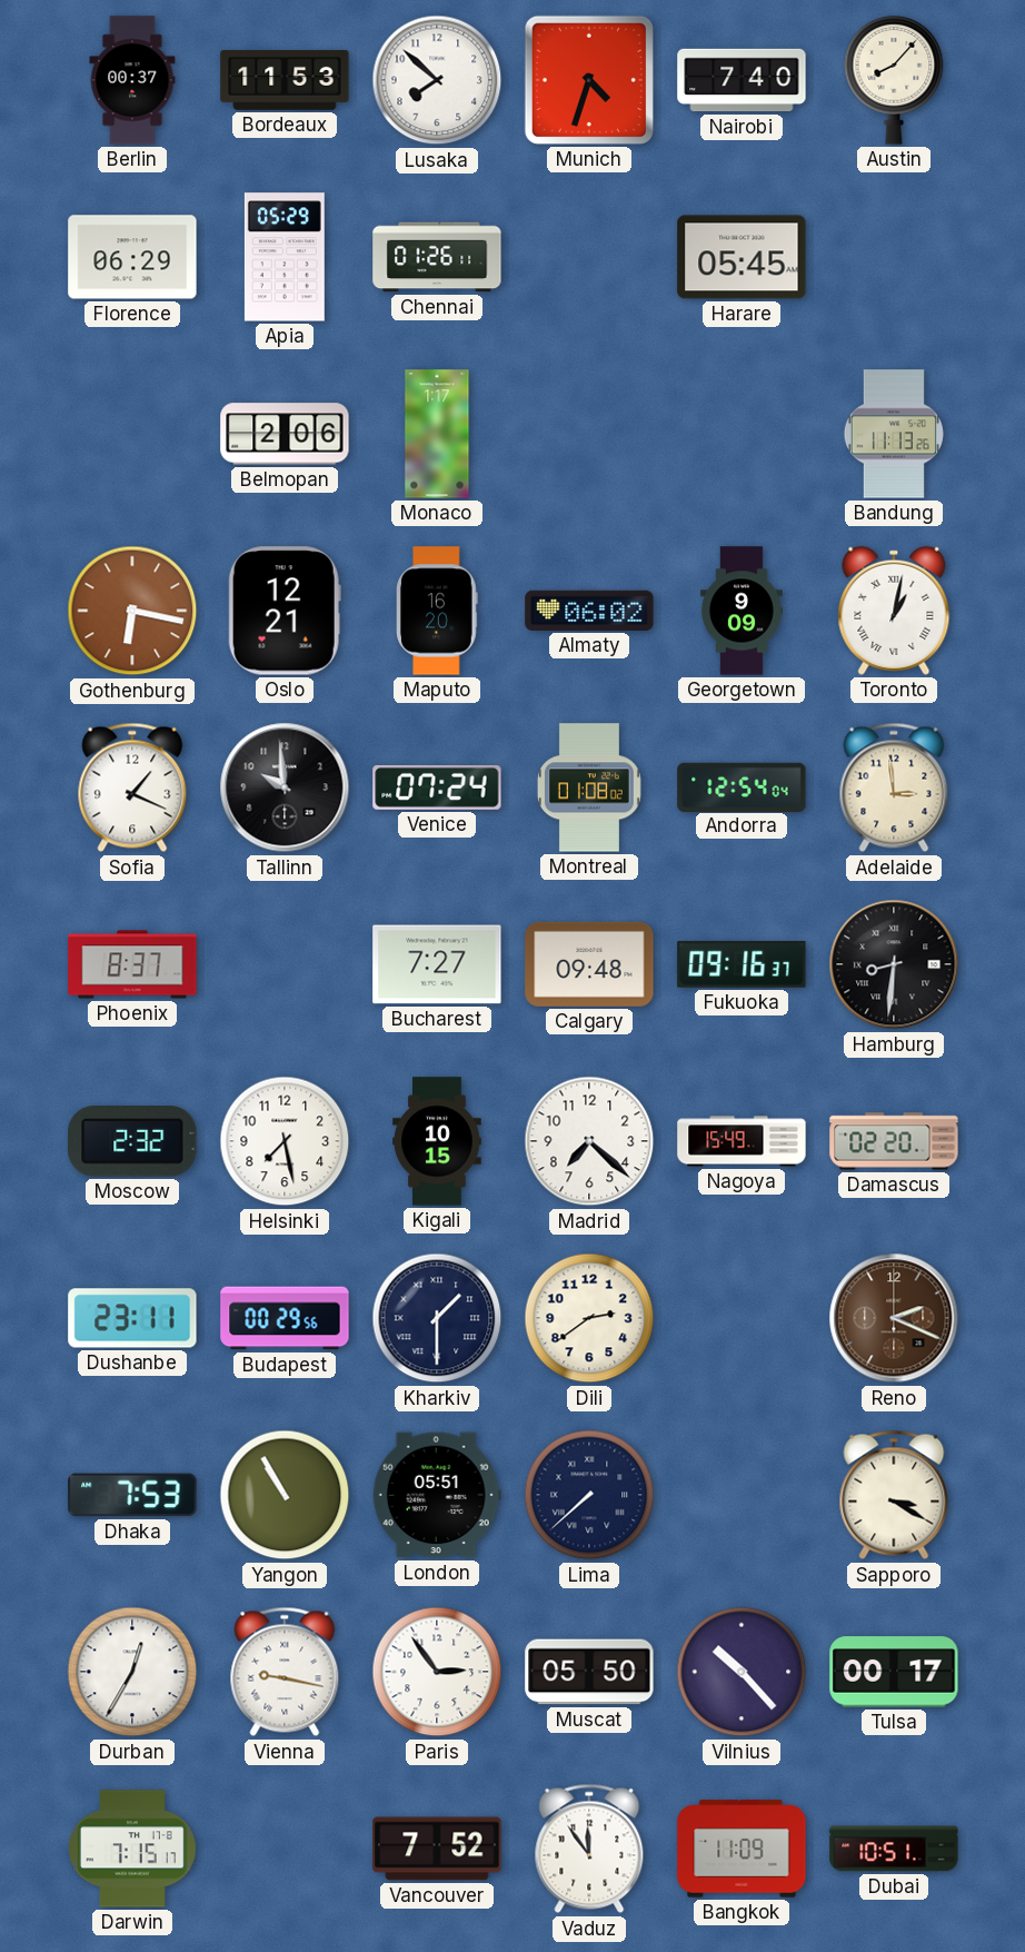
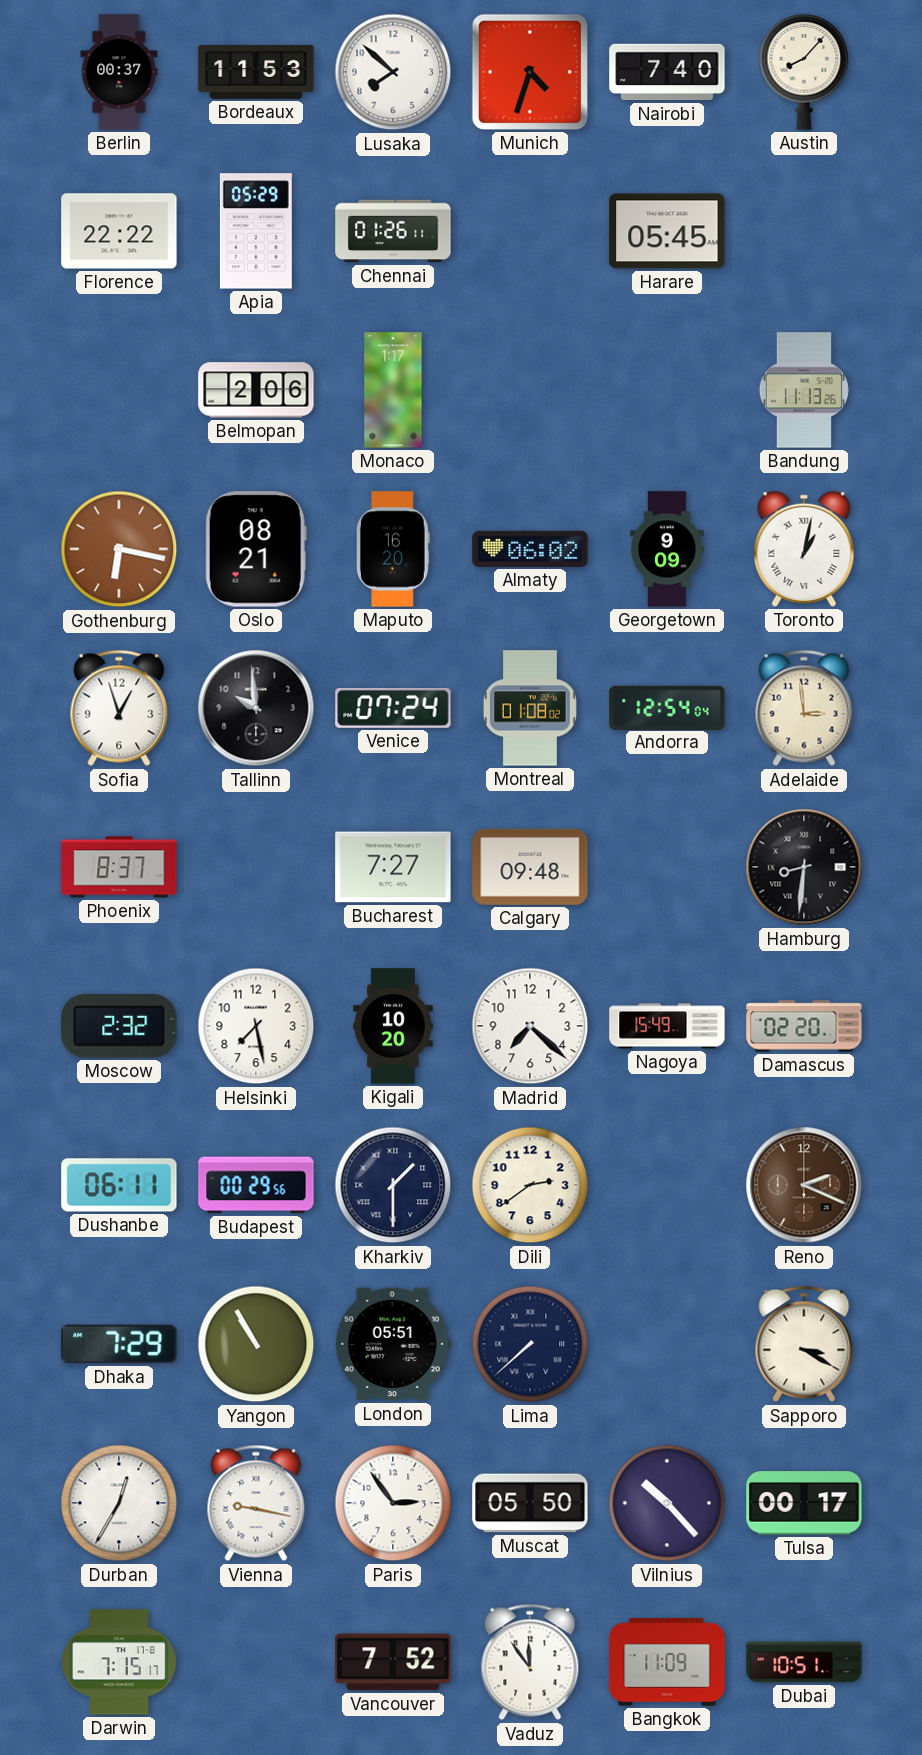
Florence: 06:29 -> 22:22 (119, 231)
Oslo: 12:21 -> 08:21 (256, 549)
Sofia: 1:19 -> 12:57 (119, 708)
Fukuoka: 09:16 -> none (742, 964)
Kigali: 10:15 -> 10:20 (393, 1026)
Dushanbe: 23:11 -> 06:11 (119, 1185)
Dhaka: 7:53 -> 7:29 (119, 1344)
